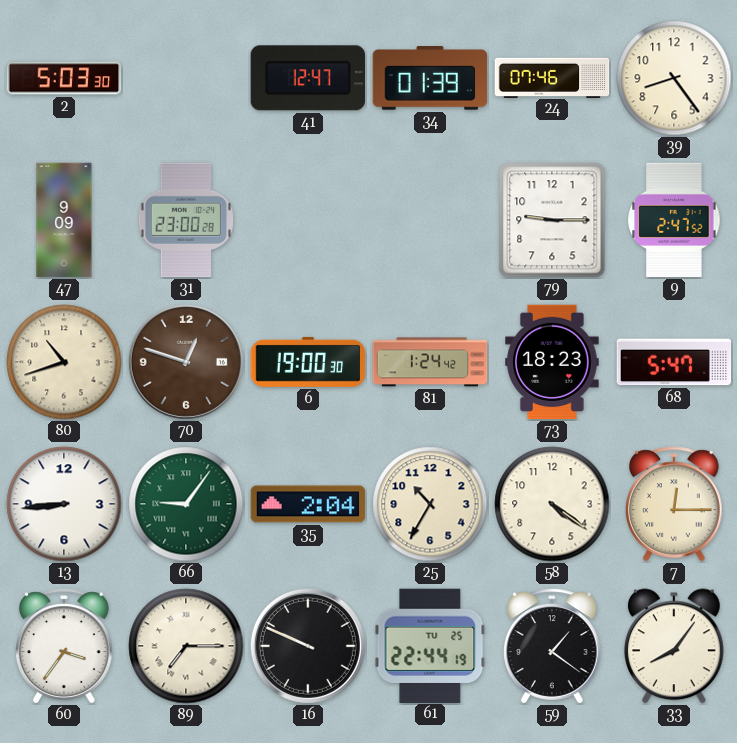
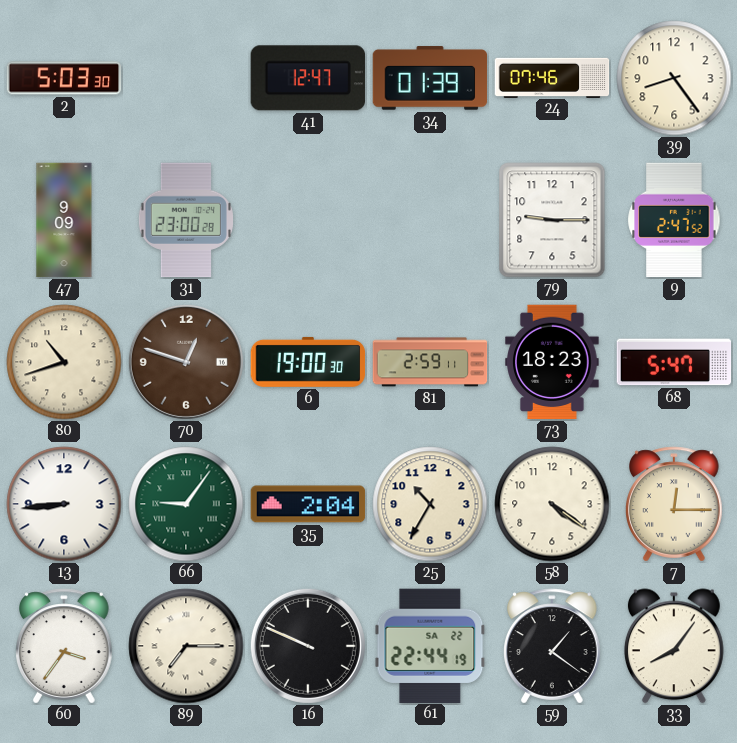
81: 1:24 -> 2:59 (430, 362)
61 date: TU 25 -> SA 22 (430, 645)
